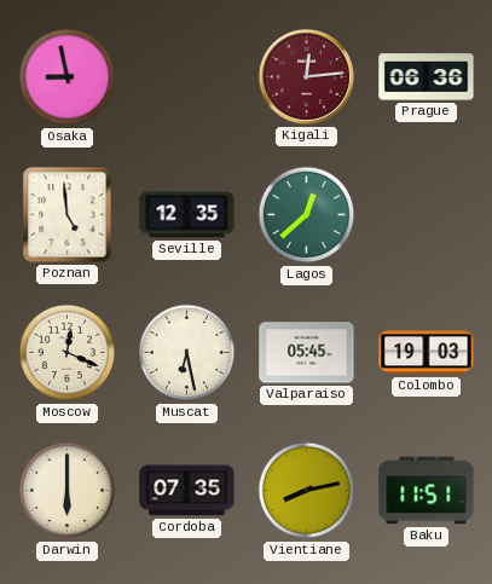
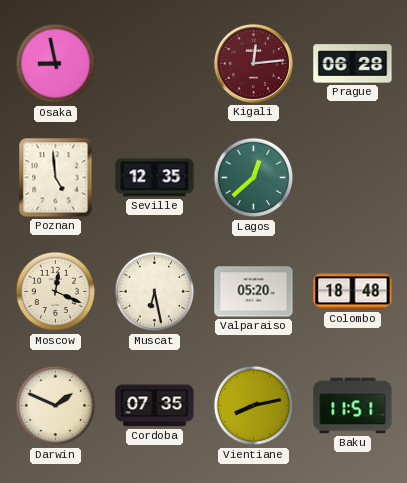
Prague: 06:36 -> 06:28 (353, 64)
Valparaiso: 05:45 -> 05:20 (254, 292)
Colombo: 19:03 -> 18:48 (353, 292)
Darwin: 6:00 -> 1:49 (56, 406)
